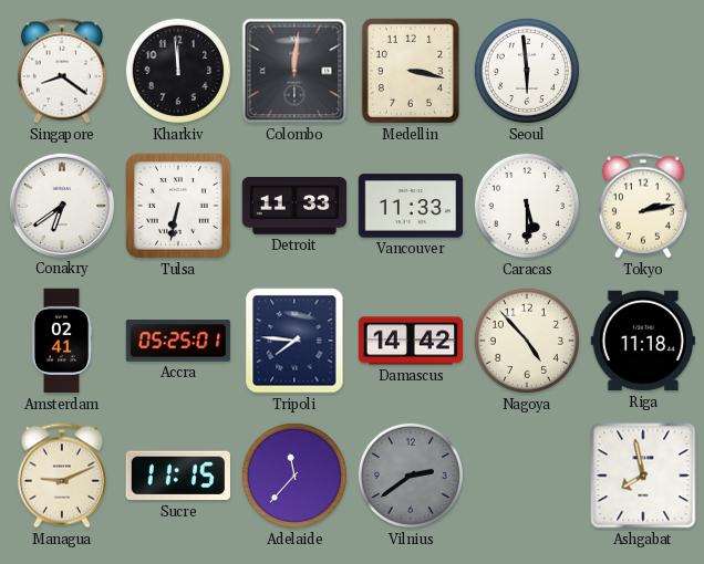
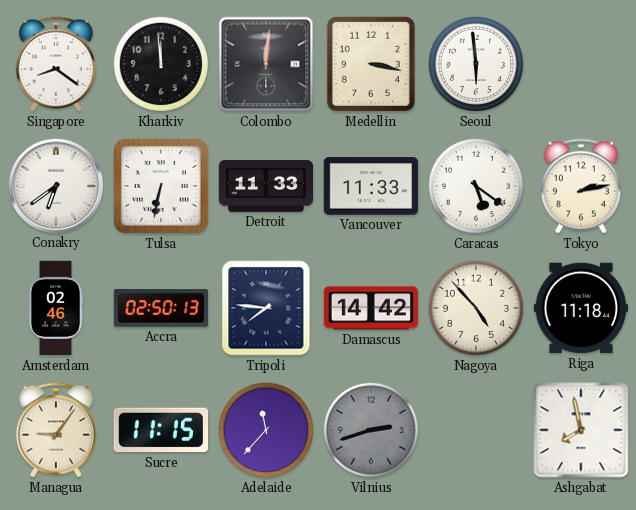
Caracas: 5:30 -> 5:21 (476, 186)
Amsterdam: 02:41 -> 02:46 (56, 308)
Accra: 05:25 -> 02:50 (161, 308)
Managua: 9:11 -> 9:06 (56, 430)
Vilnius: 2:39 -> 2:42 (371, 430)
